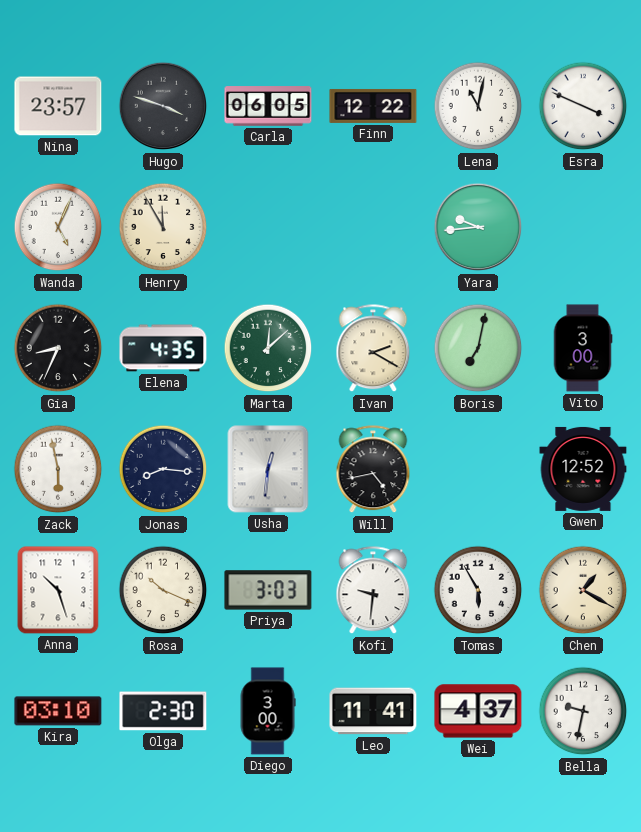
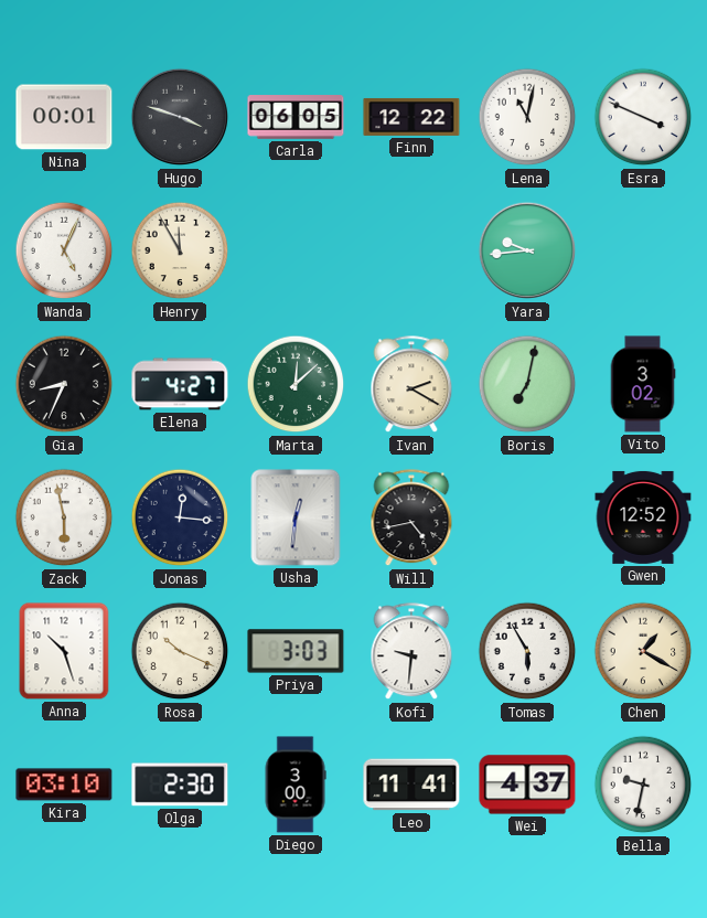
Nina: 23:57 -> 00:01 (64, 117)
Elena: 4:35 -> 4:27 (180, 384)
Vito: 3:00 -> 3:02 (643, 384)
Jonas: 8:16 -> 12:16 (180, 517)
